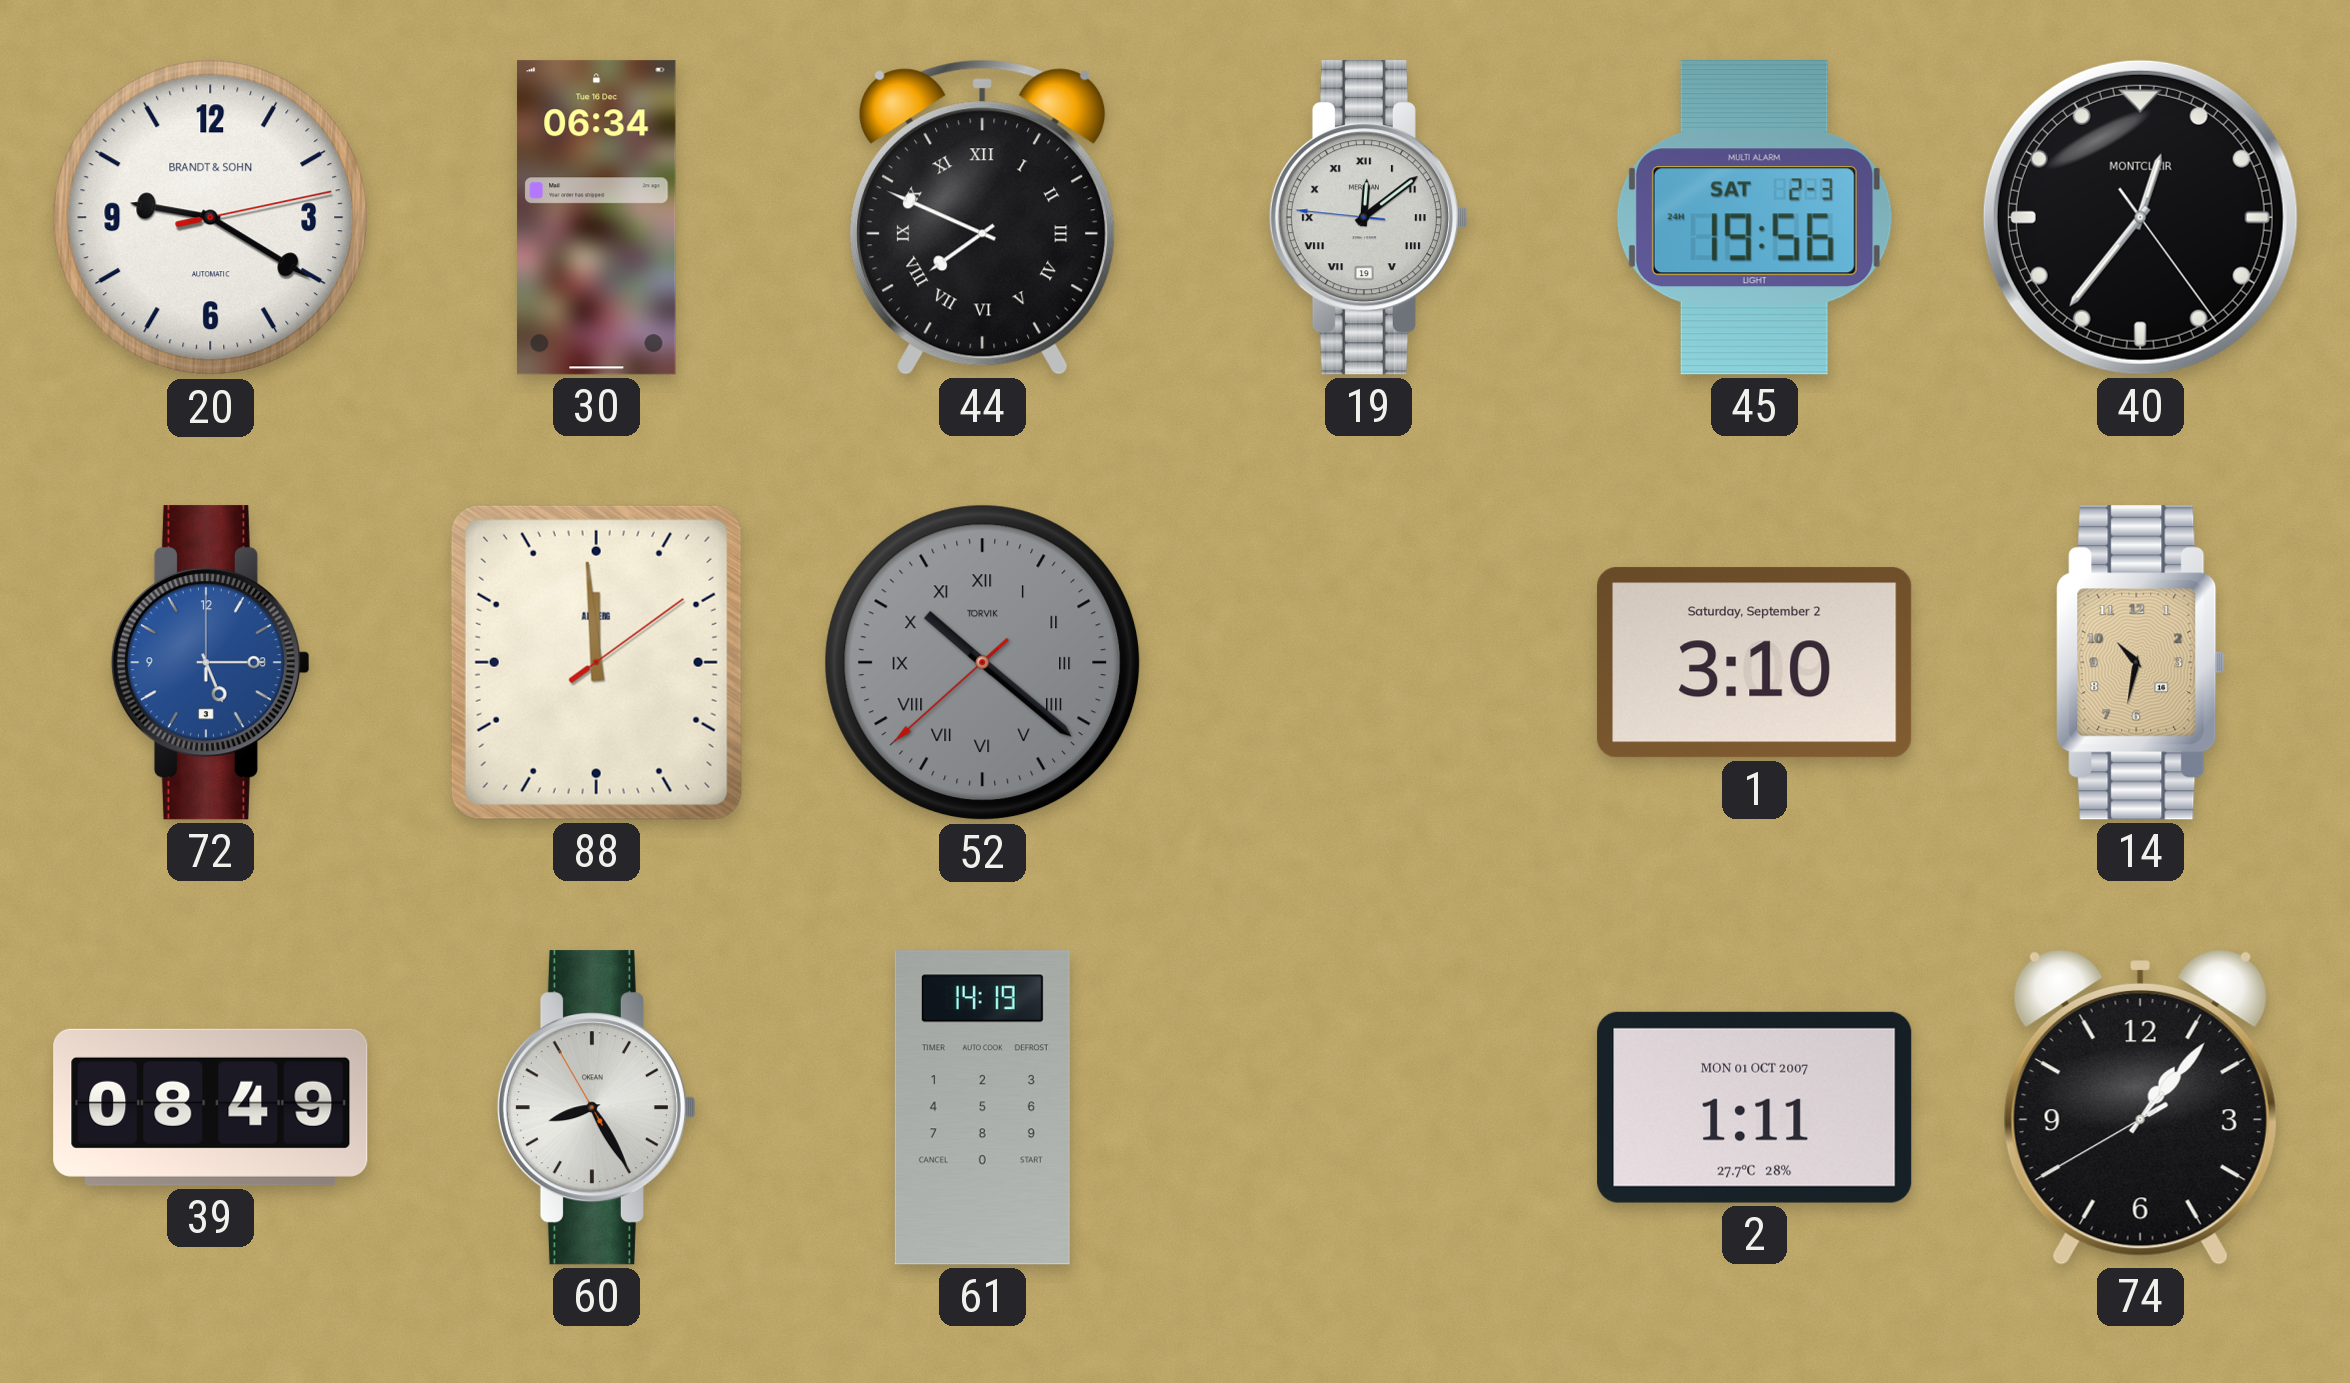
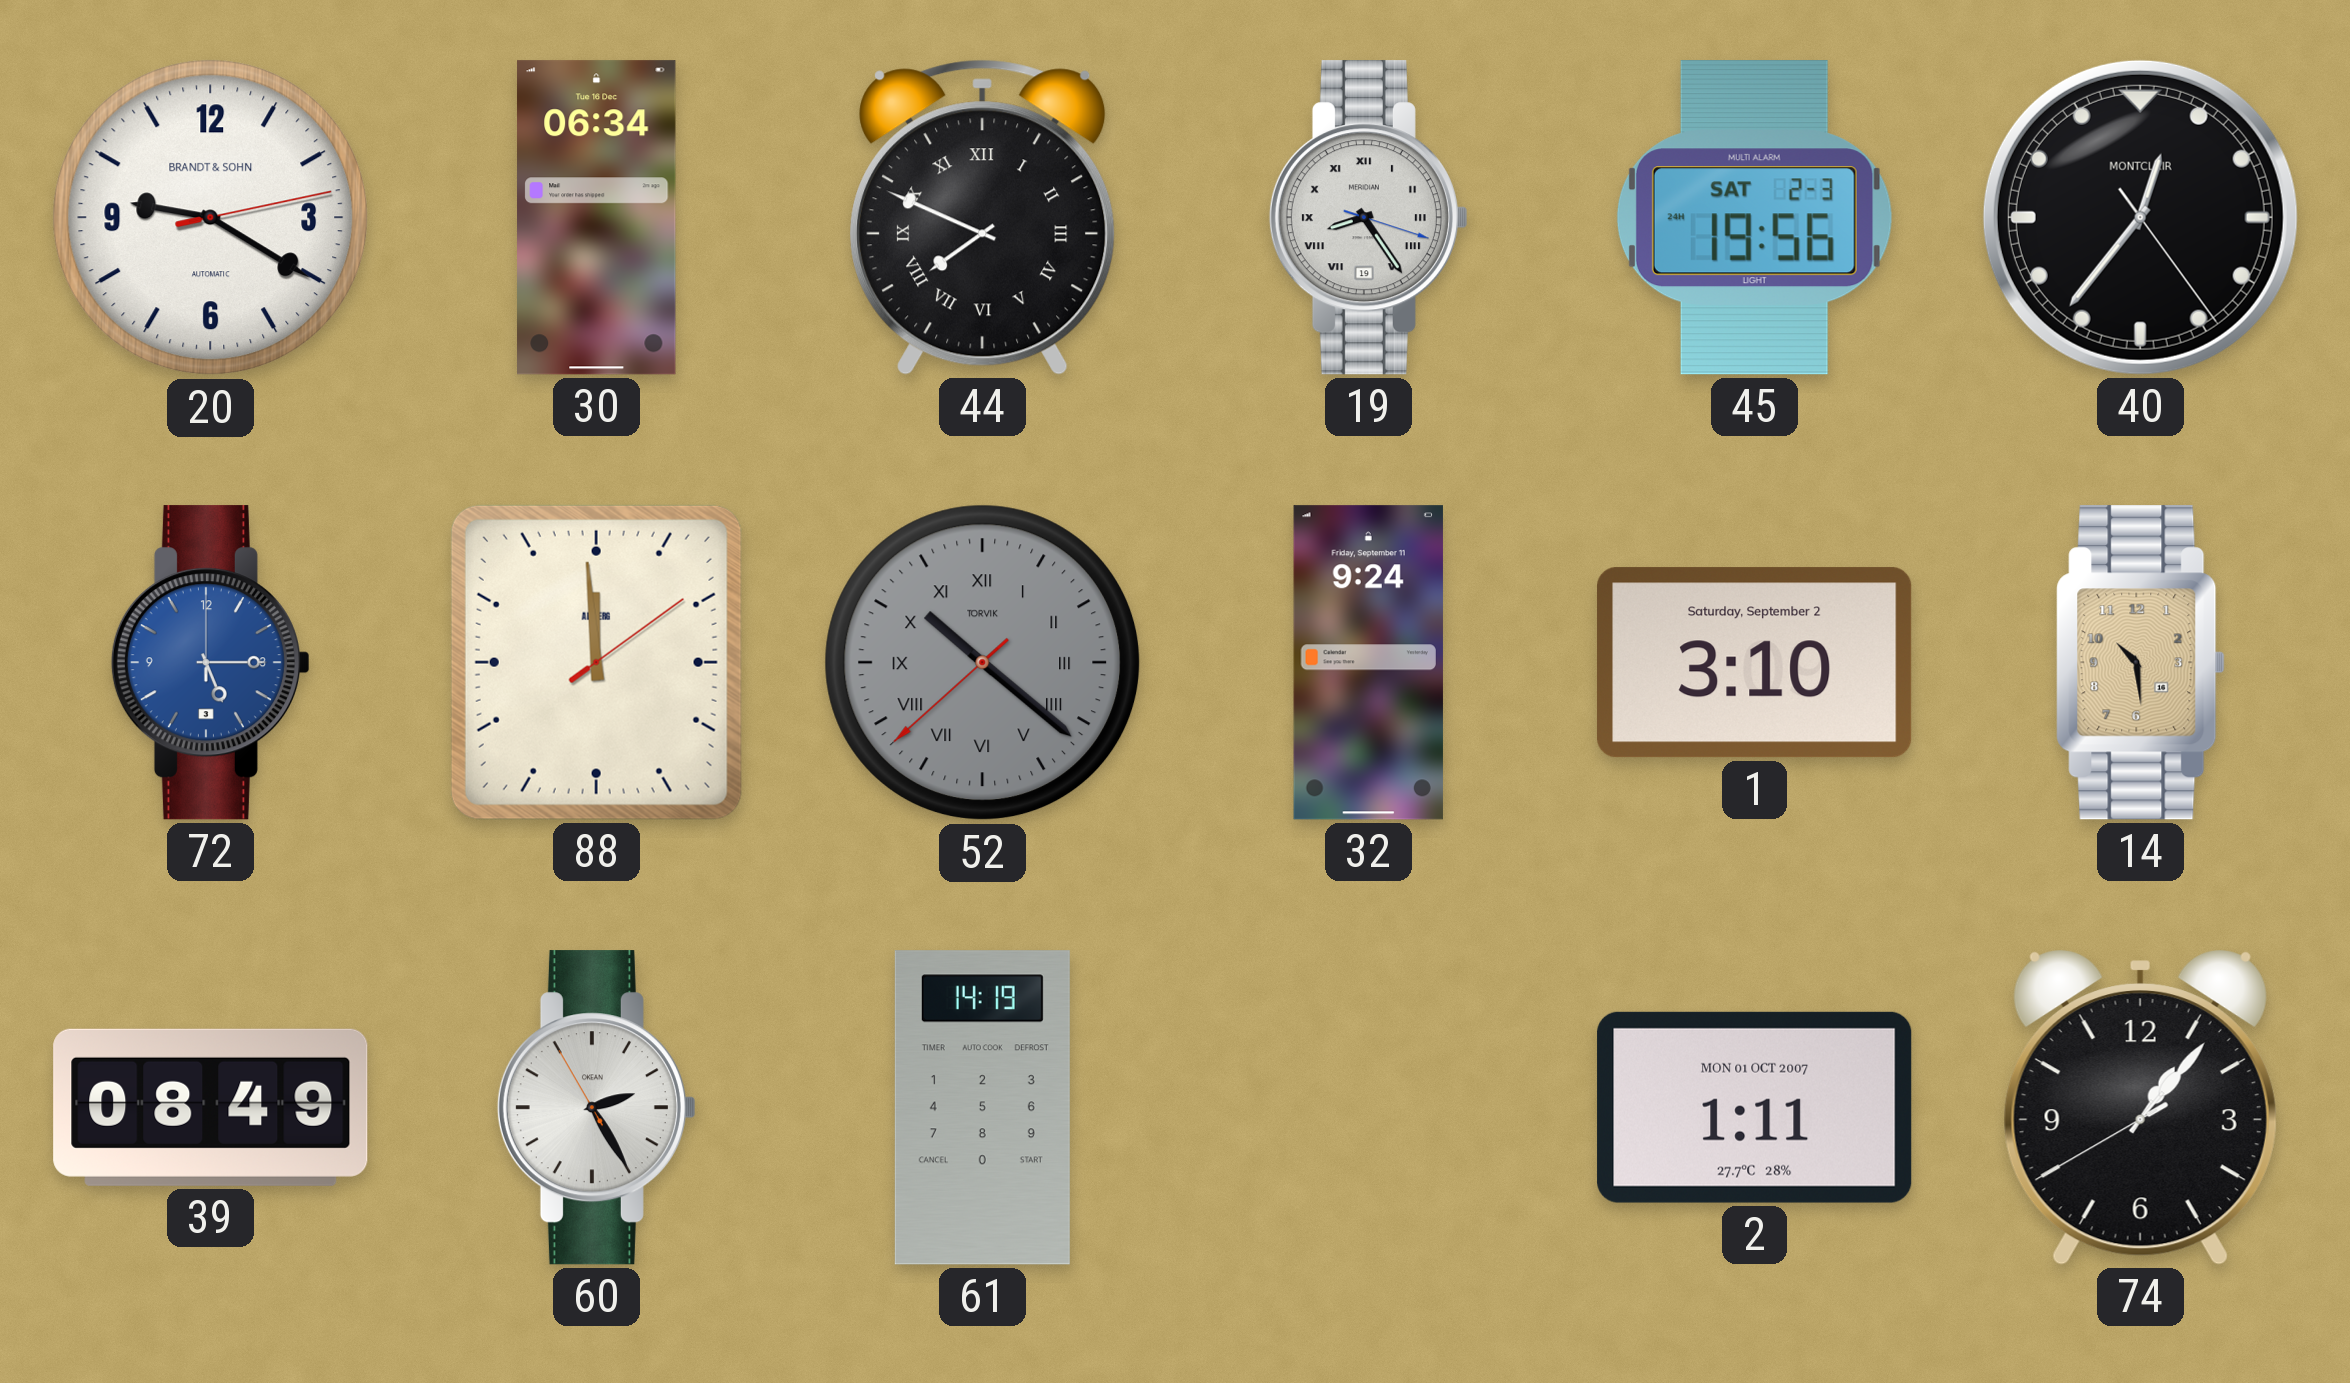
19: 12:08 -> 8:24 (1368, 218)
32: none -> 9:24 (1368, 663)
14: 10:32 -> 10:29 (2141, 663)
60: 8:24 -> 2:24 (596, 1108)
